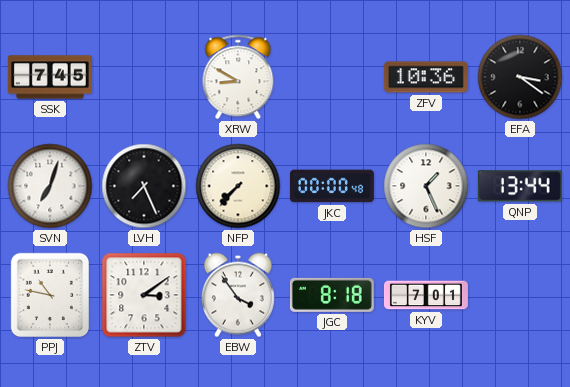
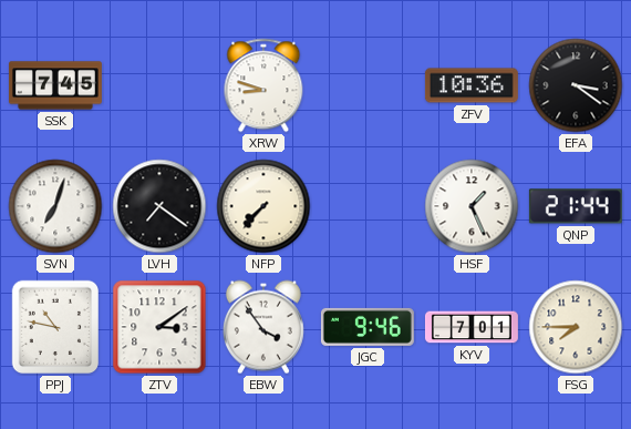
XRW: 8:50 -> 8:48 (263, 85)
LVH: 7:26 -> 7:21 (159, 206)
JKC: 00:00 -> none (332, 186)
QNP: 13:44 -> 21:44 (576, 206)
JGC: 8:18 -> 9:46 (368, 327)
FSG: none -> 7:45 (576, 327)
